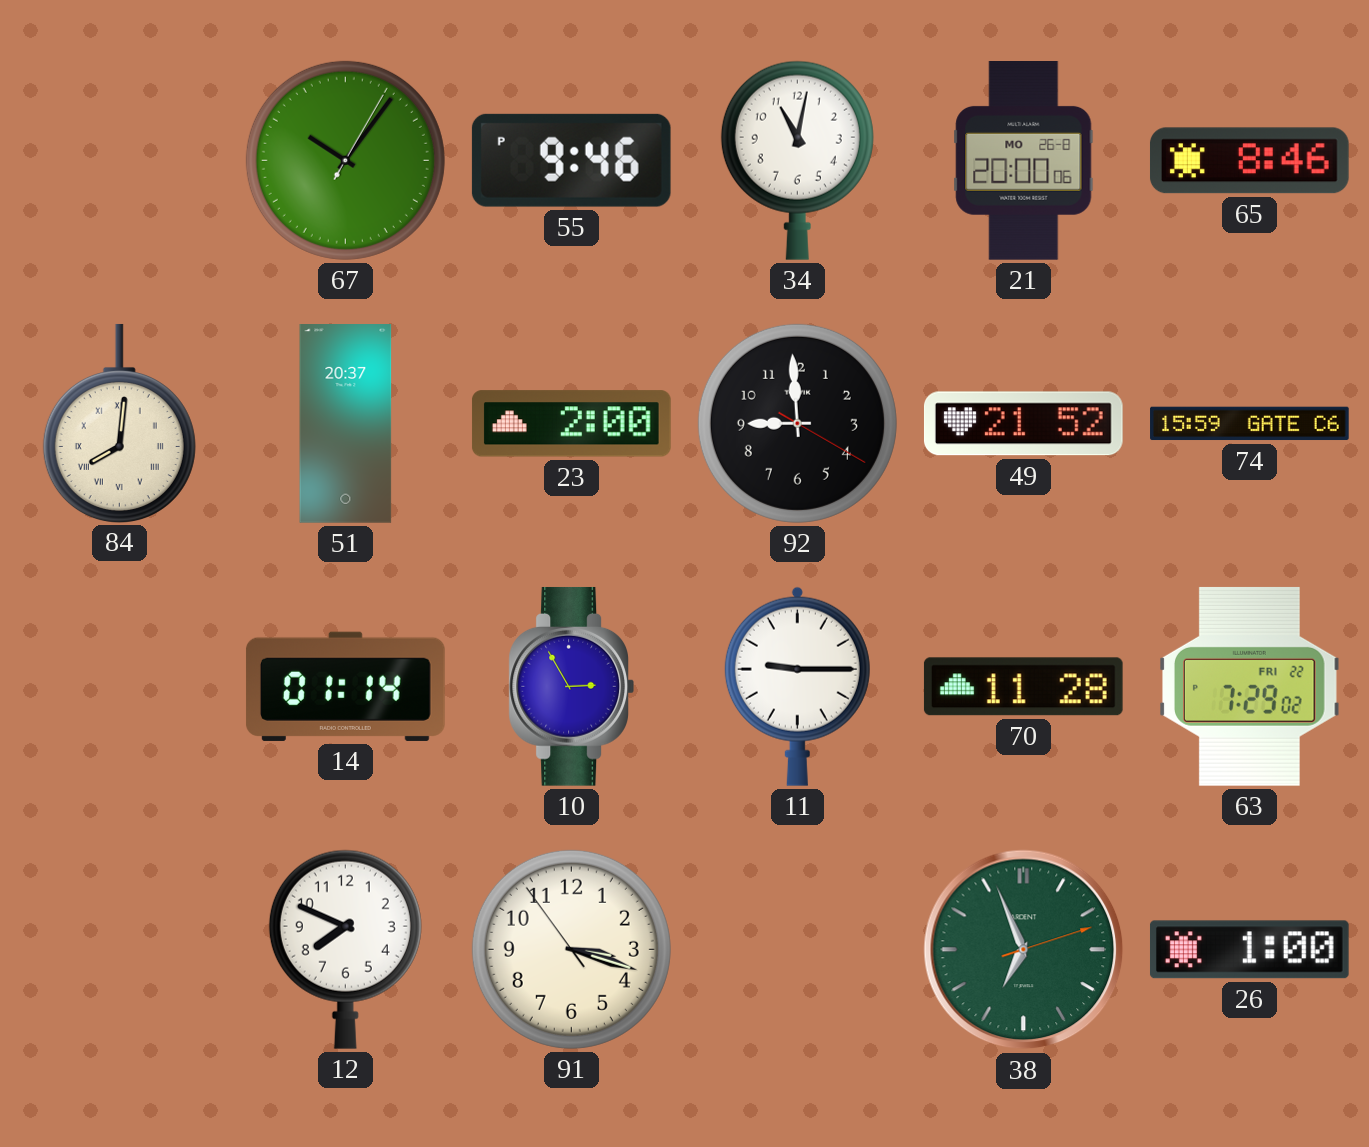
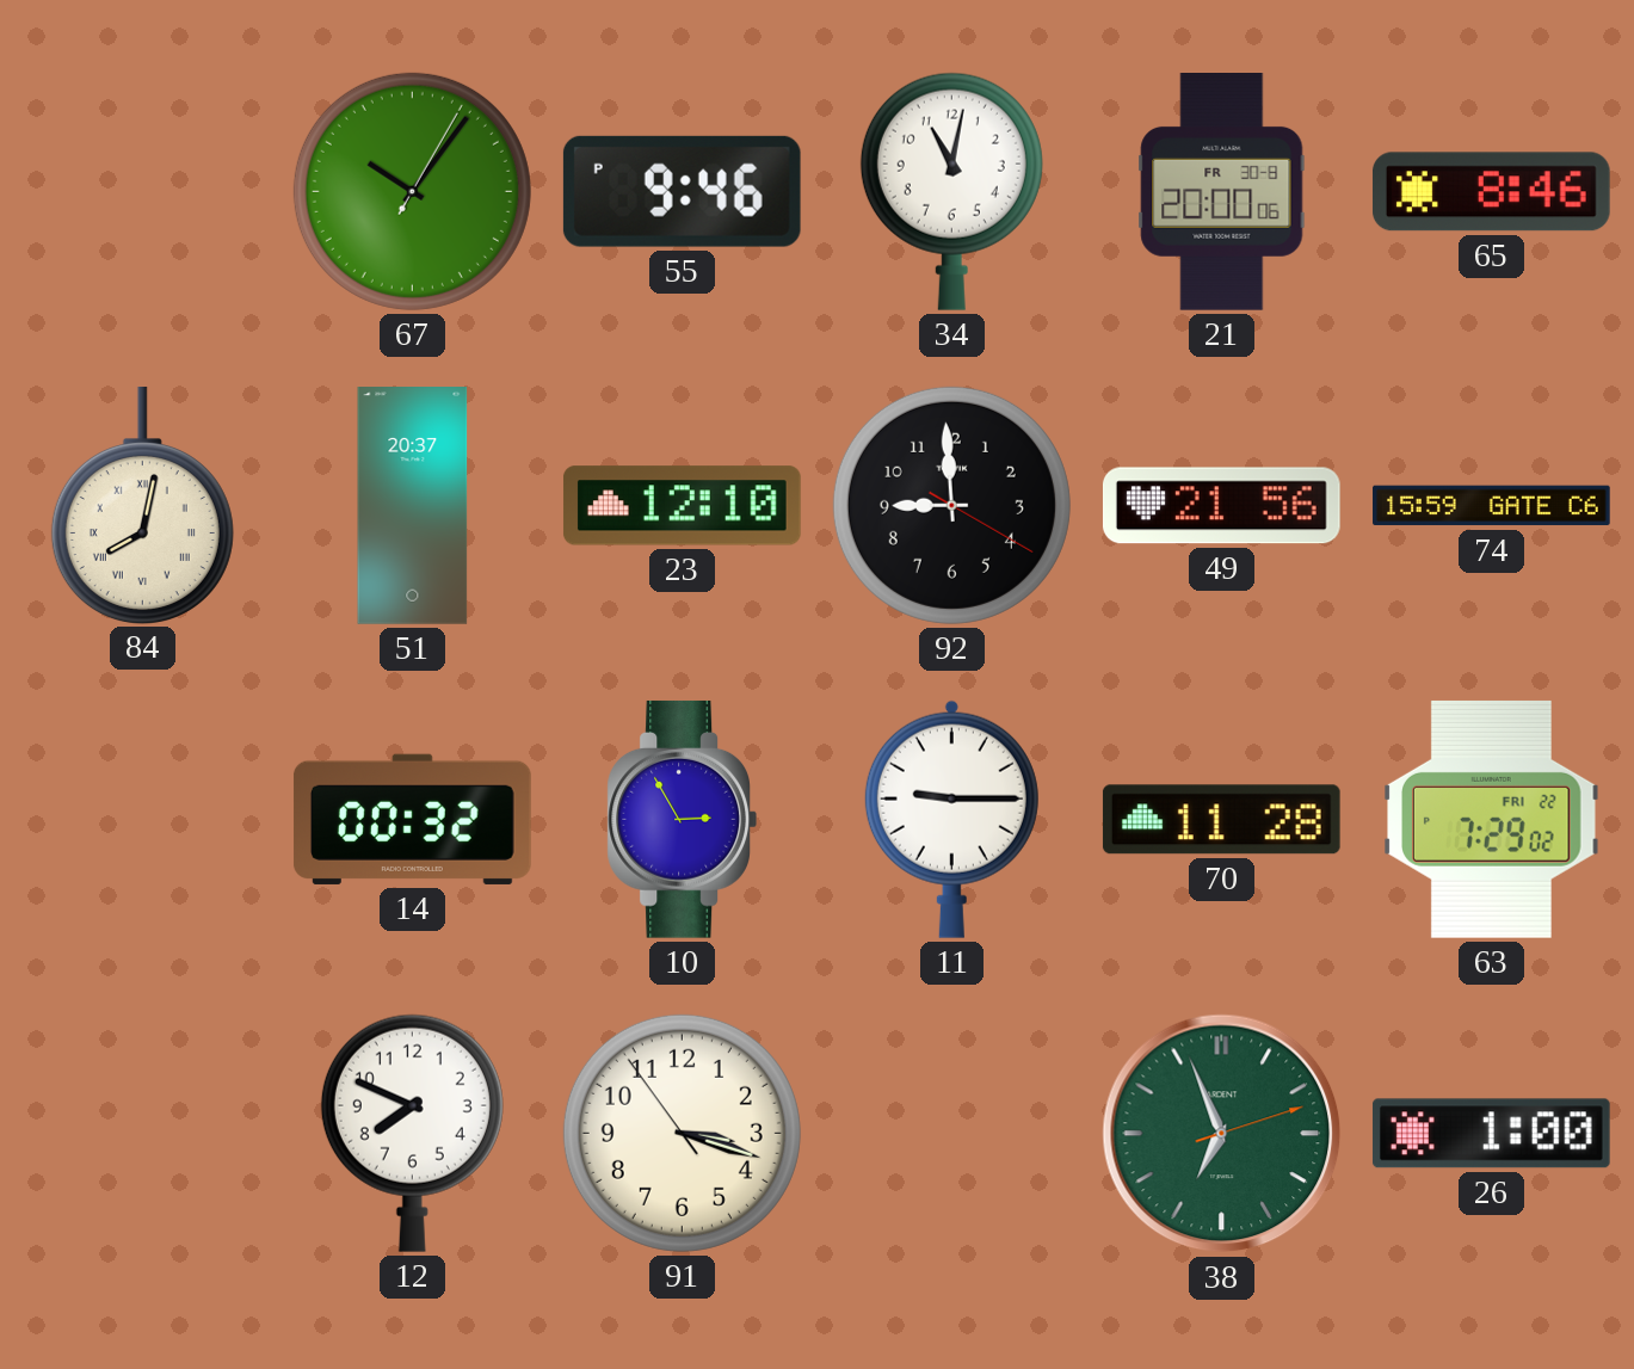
21 date: MO 26-8 -> FR 30-8 (1222, 192)
84: 8:01 -> 8:02 (142, 505)
23: 2:00 -> 12:10 (682, 506)
49: 21:52 -> 21:56 (1221, 506)
14: 01:14 -> 00:32 (412, 819)
